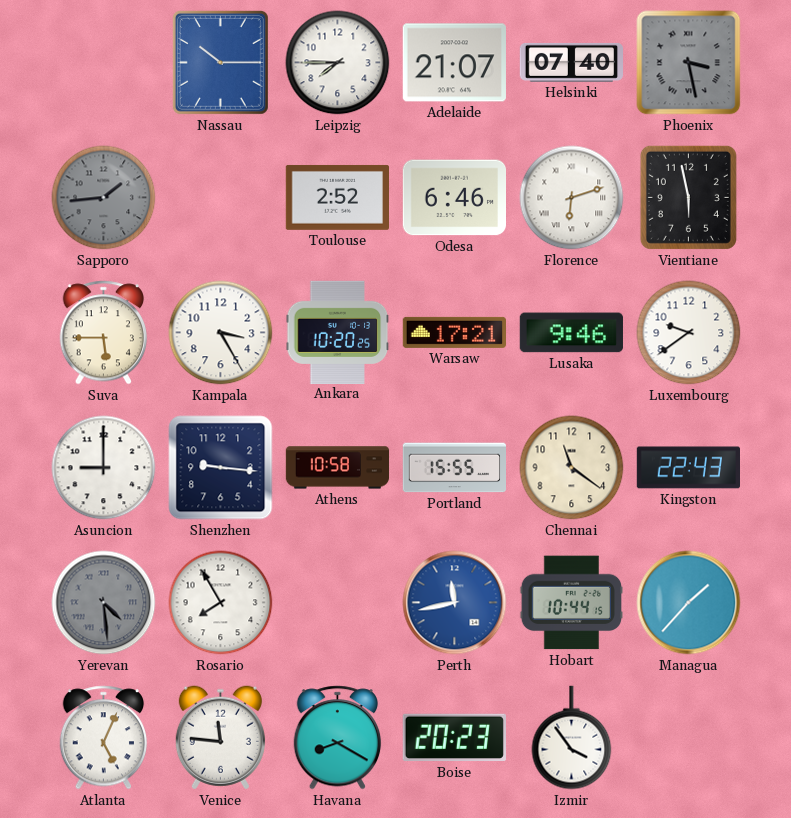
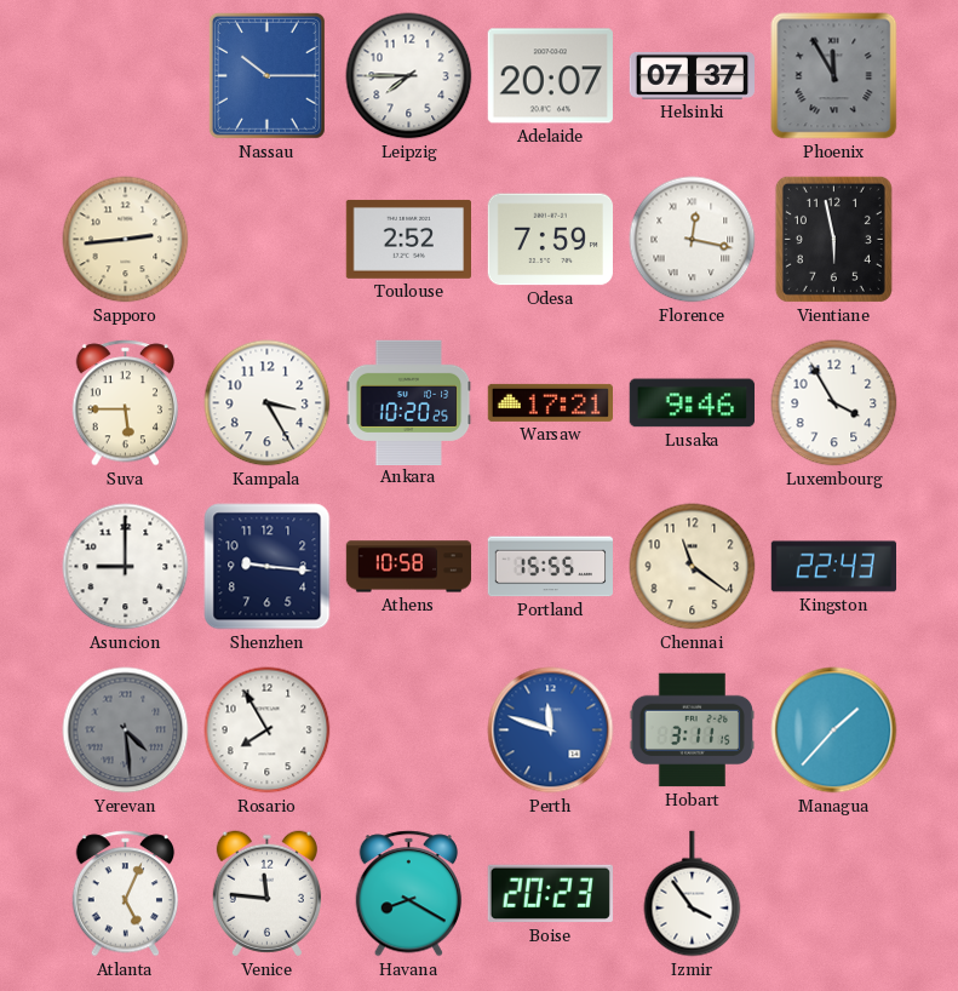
Adelaide: 21:07 -> 20:07 (550, 76)
Helsinki: 07:40 -> 07:37 (693, 75)
Phoenix: 3:28 -> 11:55 (834, 76)
Sapporo: 1:44 -> 2:44 (126, 240)
Sapporo dial: grey -> cream (126, 240)
Odesa: 6:46 -> 7:59 (550, 240)
Florence: 6:12 -> 12:17 (693, 240)
Luxembourg: 9:39 -> 3:55 (834, 403)
Perth: 11:43 -> 11:48 (551, 731)
Hobart: 10:44 -> 3:11 (692, 731)
